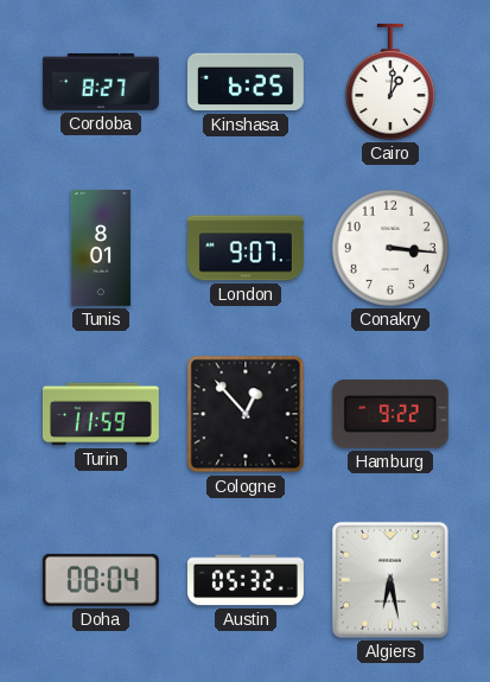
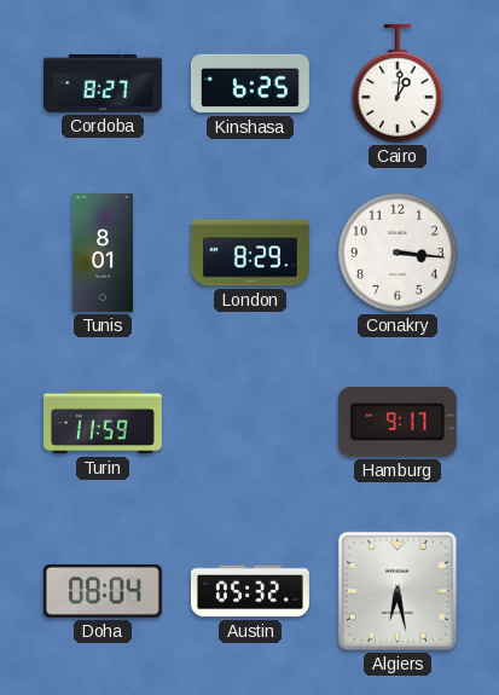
London: 9:07 -> 8:29 (250, 253)
Cologne: 12:53 -> none (246, 414)
Hamburg: 9:22 -> 9:17 (398, 422)
